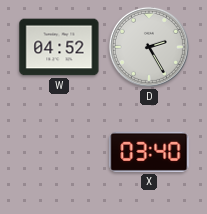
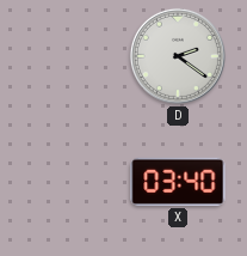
W: 04:52 -> none (59, 47)
D: 2:25 -> 2:21 (178, 56)
